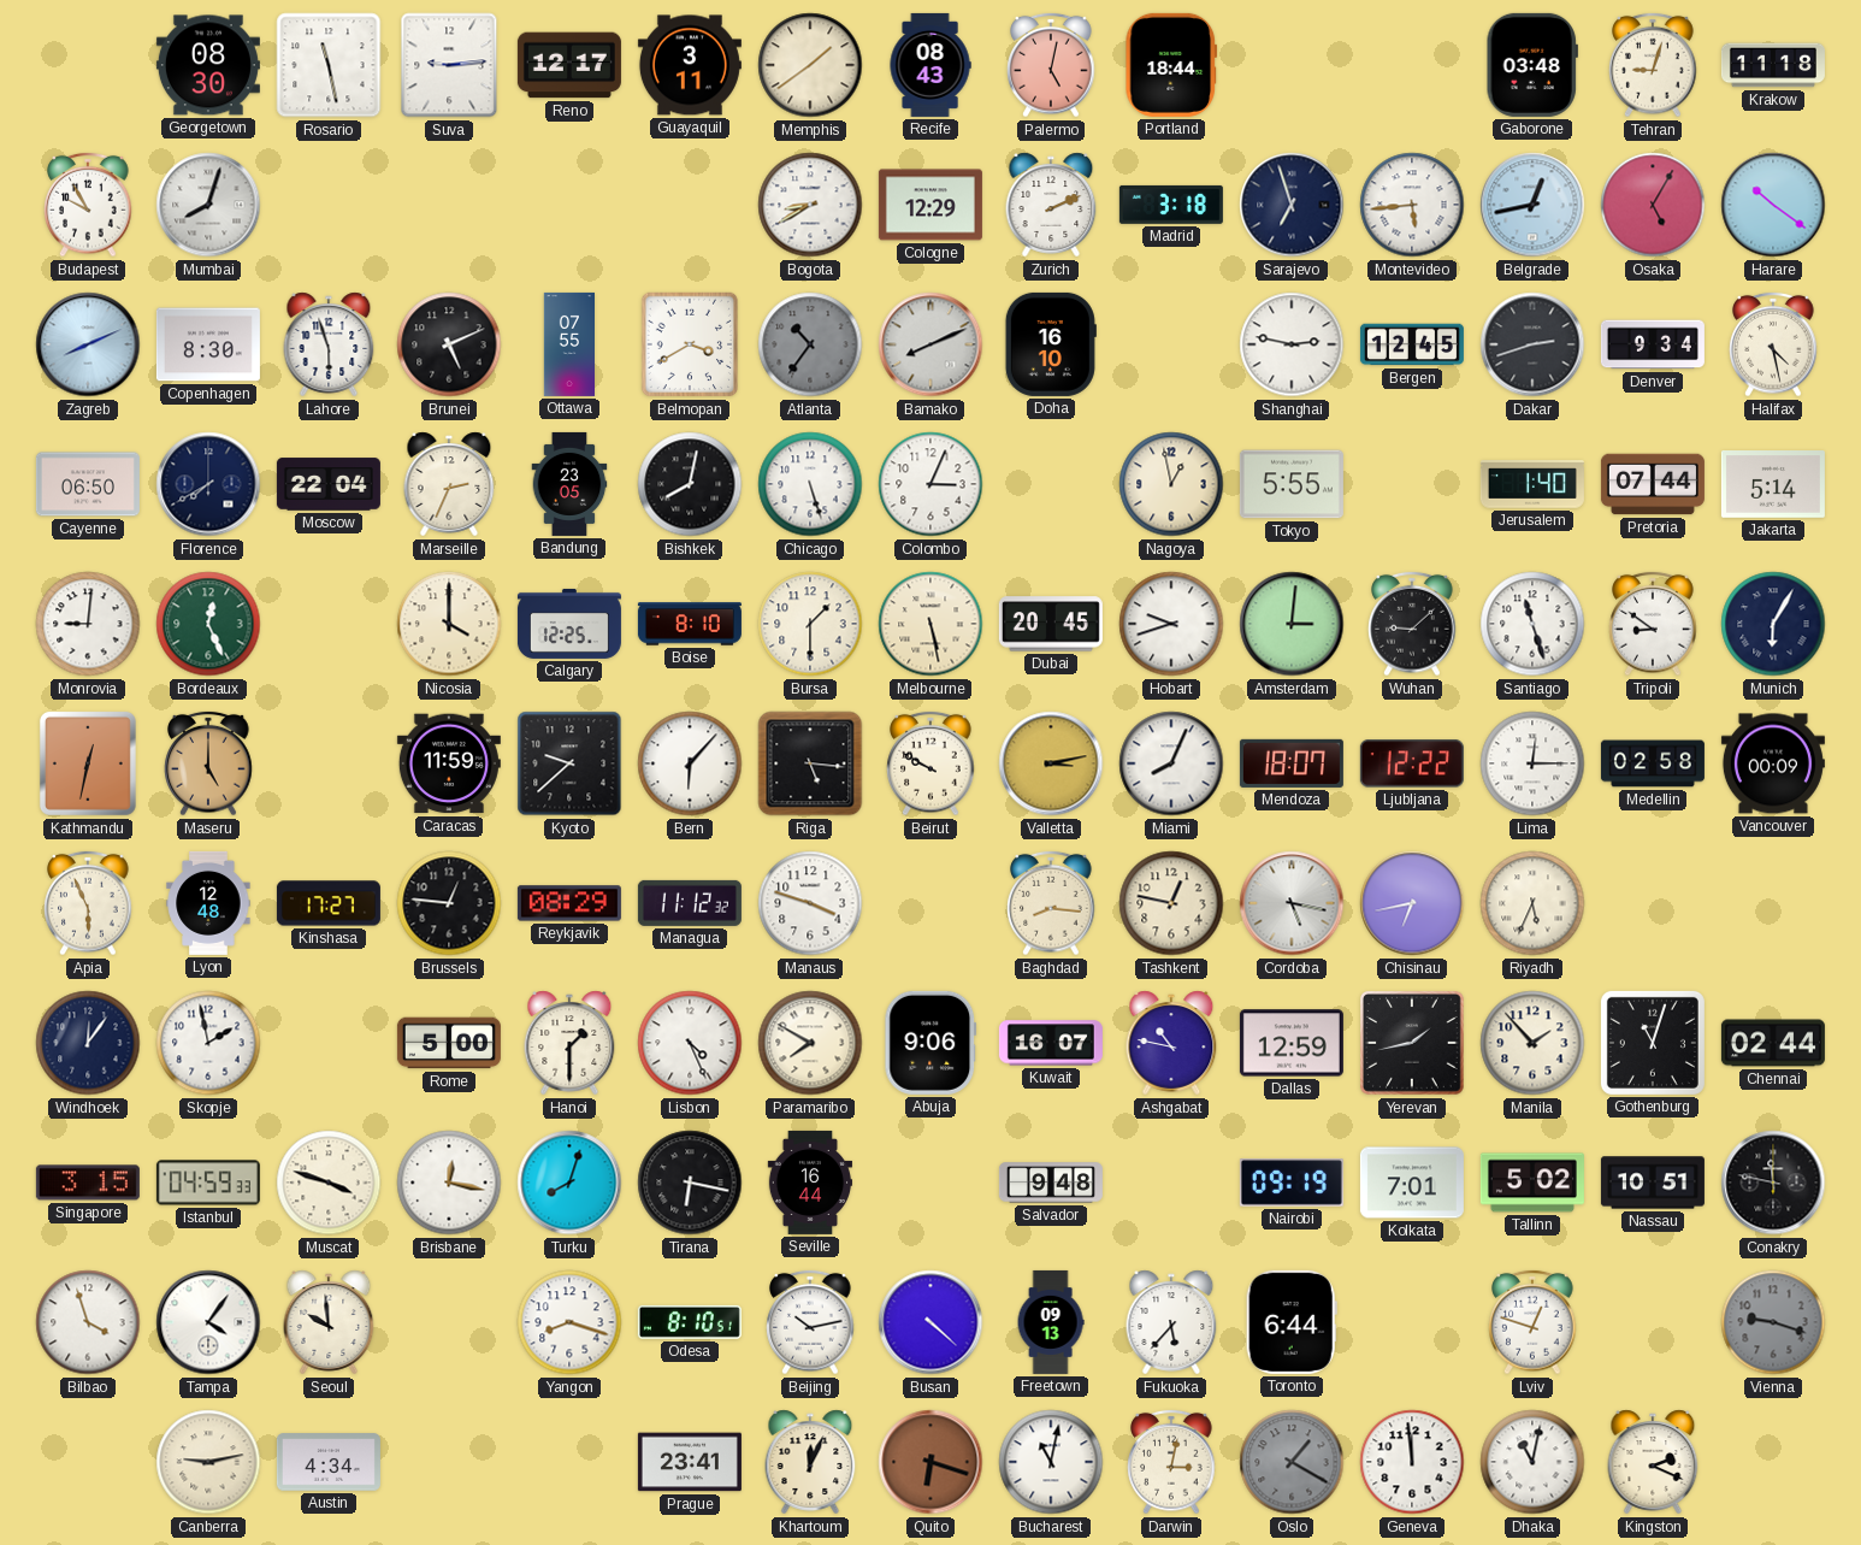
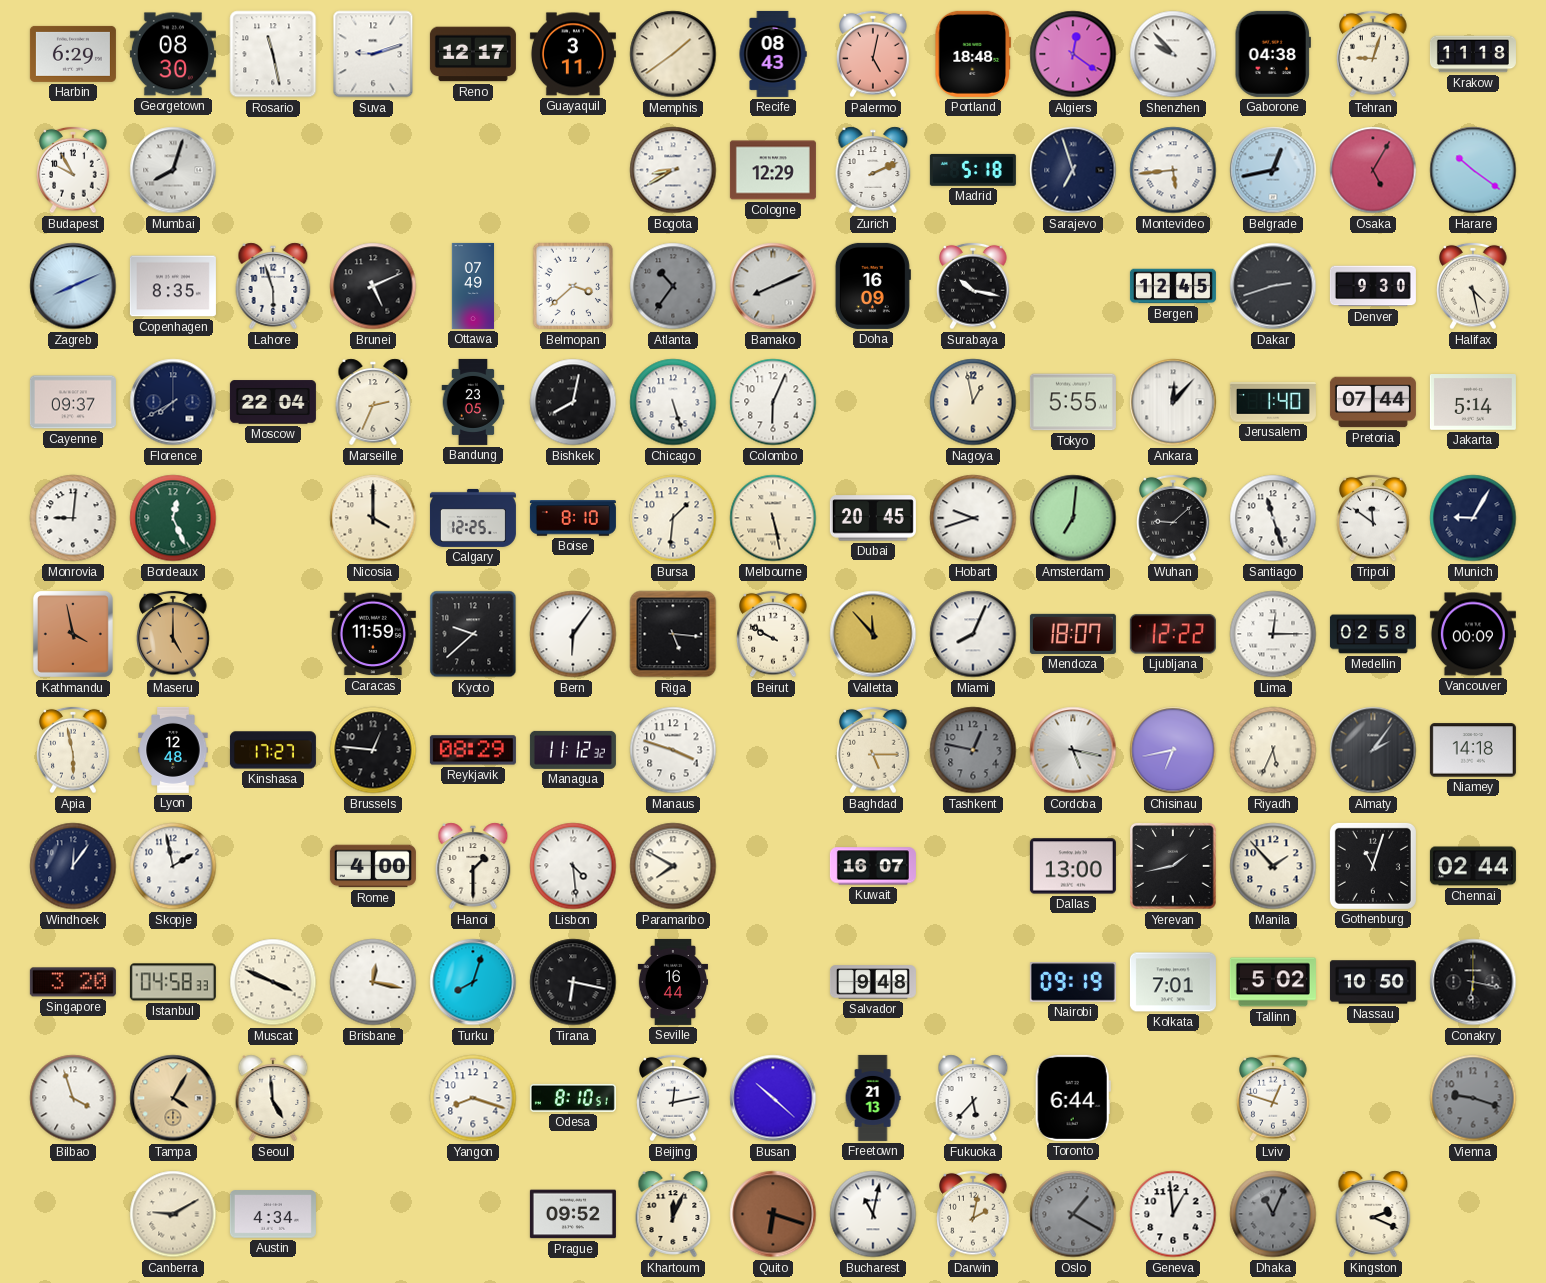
Harbin: none -> 6:29 (73, 54)
Suva: 9:14 -> 9:12 (373, 54)
Portland: 18:44 -> 18:48 (973, 54)
Algiers: none -> 12:21 (1073, 54)
Shenzhen: none -> 9:53 (1173, 54)
Gaborone: 03:48 -> 04:38 (1273, 54)
Madrid: 3:18 -> 5:18 (973, 170)
Copenhagen: 8:30 -> 8:35 (173, 286)
Ottawa: 07:55 -> 07:49 (472, 286)
Belmopan: 3:40 -> 3:38 (573, 286)
Doha: 16:10 -> 16:09 (873, 286)
Surabaya: none -> 10:17 (973, 286)
Shanghai: 2:47 -> none (1292, 344)
Denver: 9:34 -> 9:30 (1373, 286)
Cayenne: 06:50 -> 09:37 (73, 402)
Colombo: 3:04 -> 6:04 (773, 402)
Ankara: none -> 12:07 (1173, 402)
Bursa: 1:30 -> 1:31 (673, 518)
Amsterdam: 3:01 -> 7:01 (1073, 518)
Tripoli: 8:51 -> 11:51 (1373, 518)
Munich: 6:05 -> 9:05 (1473, 518)
Kathmandu: 12:32 -> 3:58 (73, 634)
Bern: 6:07 -> 6:06 (573, 634)
Valletta: 3:13 -> 11:53 (873, 634)
Apia: 5:56 -> 5:58 (73, 750)
Baghdad: 8:16 -> 5:15 (873, 750)
Tashkent dial: cream -> grey (973, 750)
Almaty: none -> 2:06 (1373, 750)
Niamey: none -> 14:18 (1473, 750)
Rome: 5:00 -> 4:00 (373, 866)
Lisbon: 4:26 -> 4:29 (573, 866)
Abuja: 9:06 -> none (930, 1043)
Ashgabat: 10:47 -> none (1171, 1043)
Dallas: 12:59 -> 13:00 (1073, 866)
Singapore: 3:15 -> 3:20 (73, 982)
Istanbul: 04:59 -> 04:58 (173, 982)
Muscat: 3:48 -> 3:49 (273, 982)
Nassau: 10:51 -> 10:50 (1373, 982)
Conakry: 11:47 -> 6:17 (1473, 982)
Tampa: 4:06 -> 4:05 (173, 1098)
Tampa dial: white -> champagne (173, 1098)
Seoul: 9:59 -> 4:59 (273, 1098)
Beijing: 10:13 -> 12:13 (673, 1098)
Busan: 4:22 -> 10:22 (773, 1098)
Freetown: 09:13 -> 21:13 (873, 1098)
Canberra: 9:13 -> 9:10 (173, 1214)
Prague: 23:41 -> 09:52 (573, 1214)
Darwin: 3:02 -> 2:02 (973, 1214)
Geneva: 11:59 -> 12:59 (1173, 1214)
Dhaka: 11:02 -> 11:04 (1273, 1214)
Dhaka dial: white -> grey (1273, 1214)
